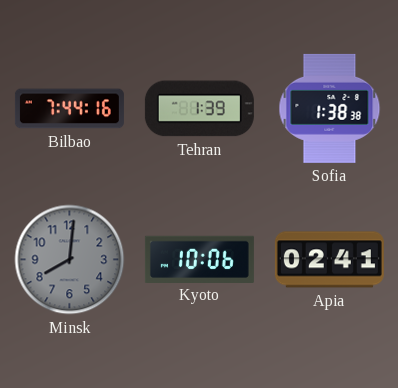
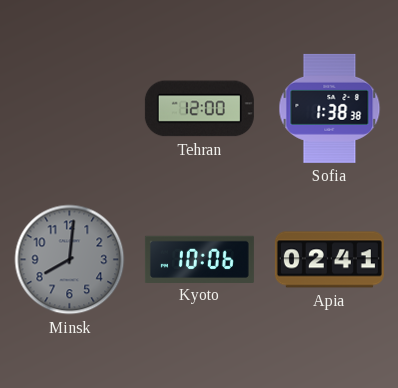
Bilbao: 7:44 -> none (69, 109)
Tehran: 1:39 -> 12:00 (199, 109)
